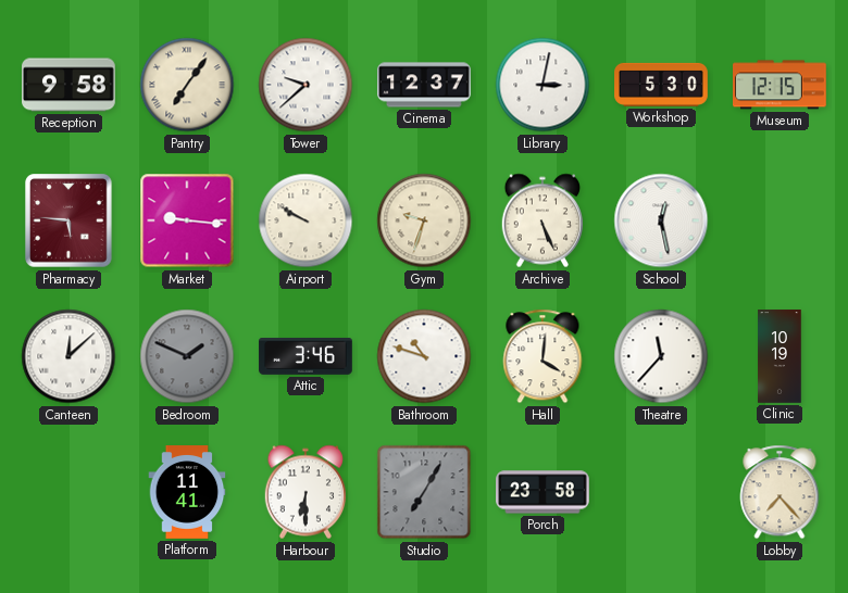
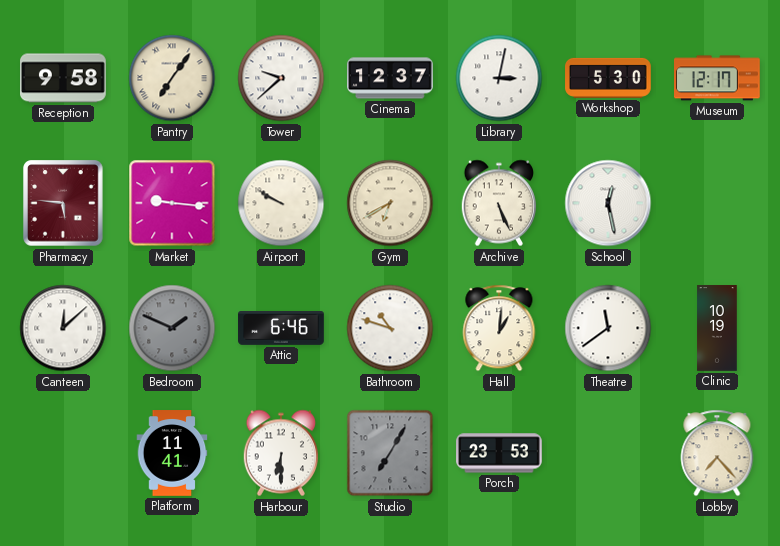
Museum: 12:15 -> 12:17 (718, 78)
Gym: 9:33 -> 6:40 (390, 203)
Attic: 3:46 -> 6:46 (281, 329)
Hall: 4:01 -> 1:01 (499, 328)
Theatre: 11:37 -> 11:39 (608, 328)
Porch: 23:58 -> 23:53 (499, 453)
